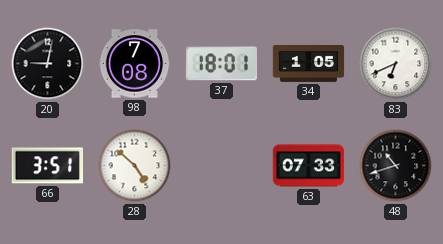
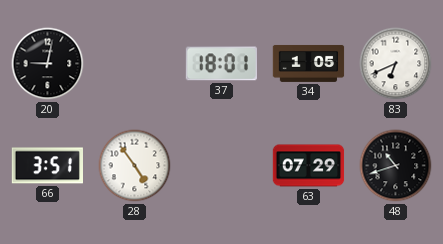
98: 7:08 -> none (135, 64)
28: 4:52 -> 4:54 (135, 166)
63: 07:33 -> 07:29 (309, 166)
